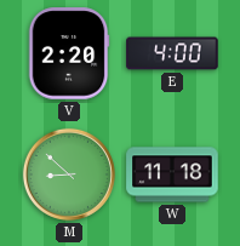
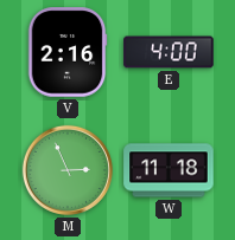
V: 2:20 -> 2:16 (68, 52)
M: 8:52 -> 2:56 (68, 170)
